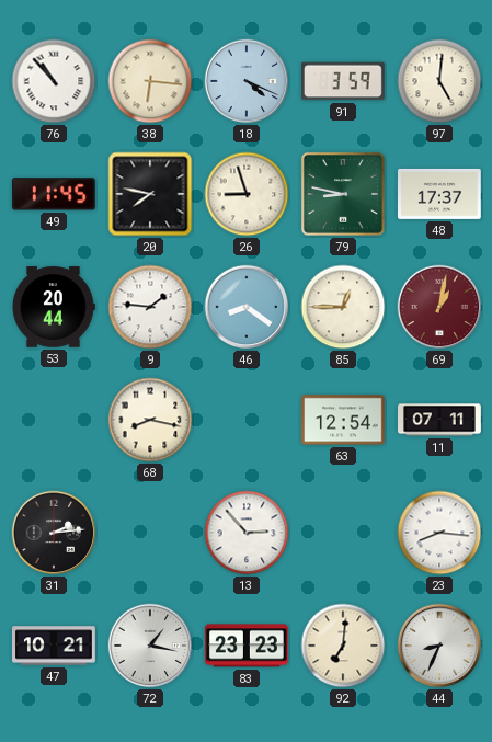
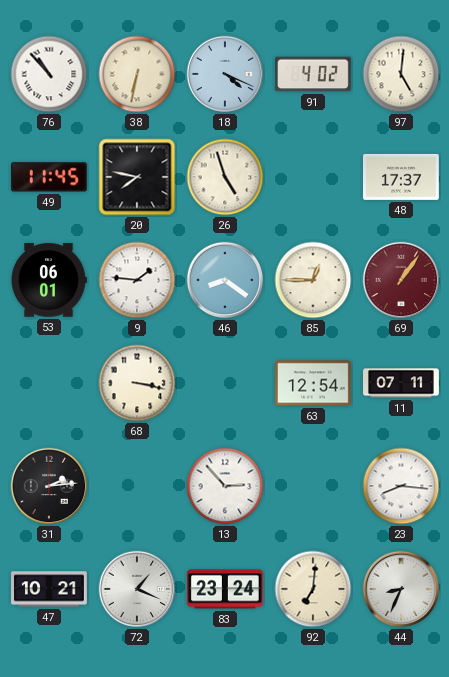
38: 6:16 -> 6:32 (137, 74)
91: 3:59 -> 4:02 (314, 74)
26: 8:57 -> 4:57 (225, 177)
79: 8:47 -> none (343, 194)
53: 20:44 -> 06:01 (49, 280)
69: 1:02 -> 1:06 (401, 280)
68: 8:17 -> 3:17 (137, 383)
72: 1:17 -> 1:19 (137, 589)
83: 23:23 -> 23:24 (225, 589)
